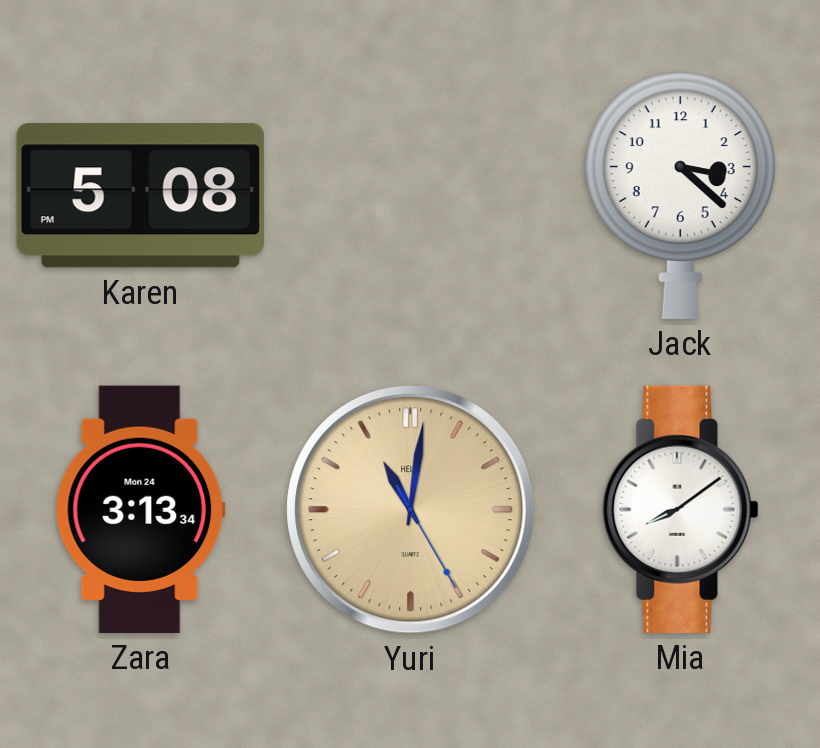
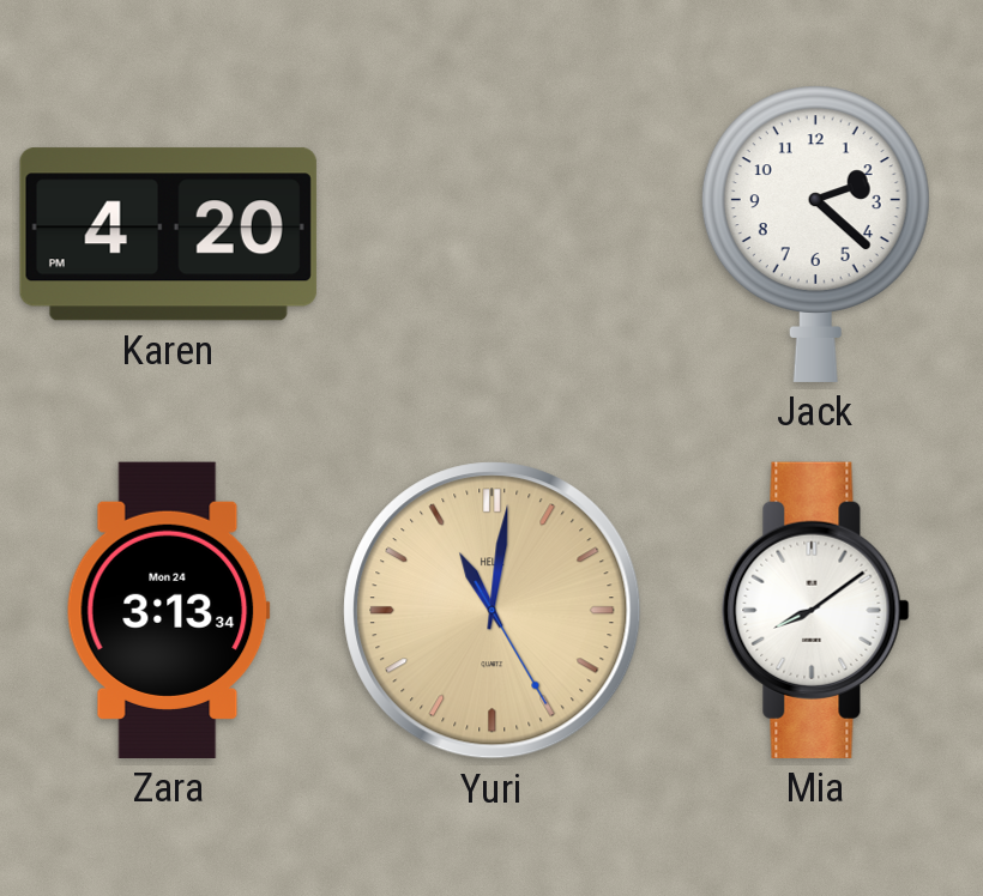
Karen: 5:08 -> 4:20 (168, 235)
Jack: 3:22 -> 2:22 (815, 234)
